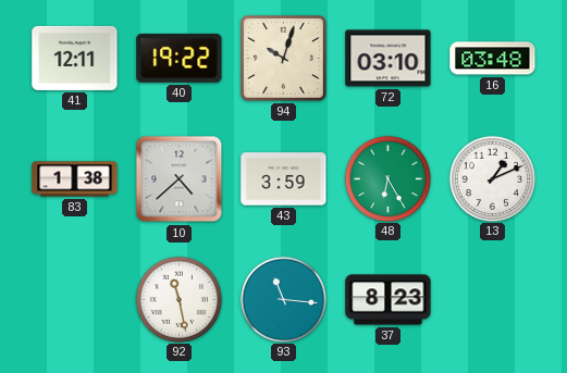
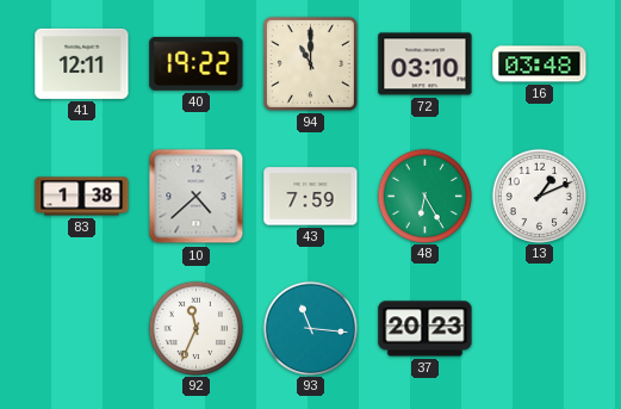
94: 10:03 -> 11:00 (310, 63)
43: 3:59 -> 7:59 (311, 197)
92: 11:28 -> 11:34 (195, 328)
37: 8:23 -> 20:23 (426, 329)
